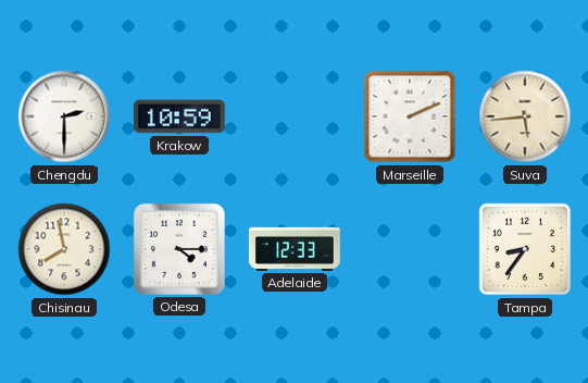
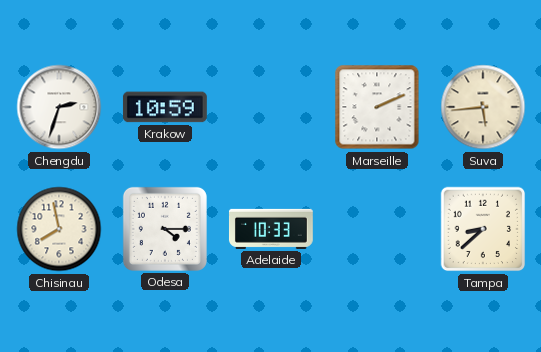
Chengdu: 2:30 -> 2:33 (59, 107)
Adelaide: 12:33 -> 10:33 (271, 229)
Tampa: 8:36 -> 8:38 (483, 229)
